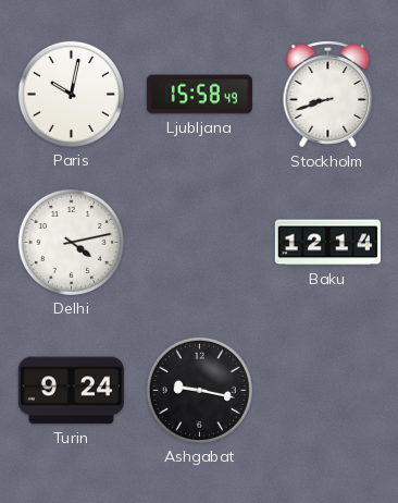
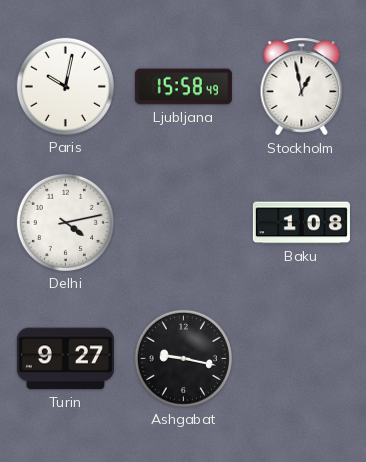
Stockholm: 8:42 -> 12:58 (302, 87)
Baku: 12:14 -> 1:08 (301, 223)
Turin: 9:24 -> 9:27 (65, 359)
